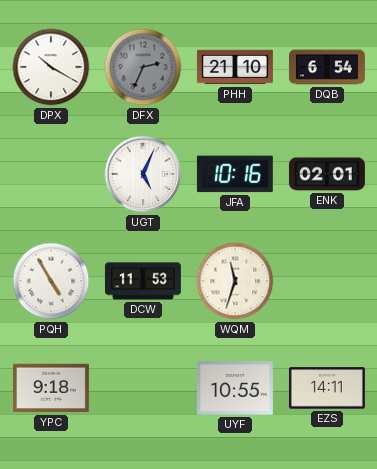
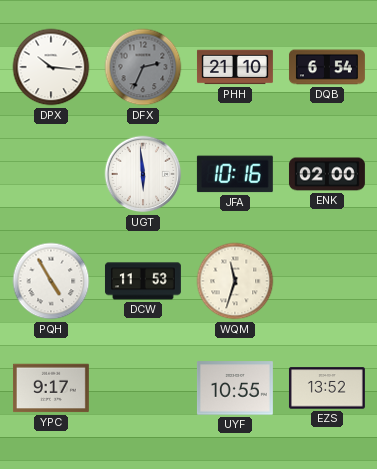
DPX: 10:20 -> 10:16 (51, 67)
UGT: 5:04 -> 5:59 (143, 174)
ENK: 02:01 -> 02:00 (327, 174)
YPC: 9:18 -> 9:17 (51, 388)
EZS: 14:11 -> 13:52 (327, 388)
